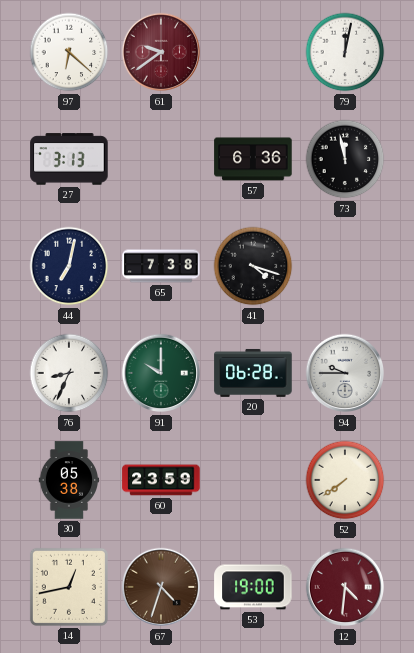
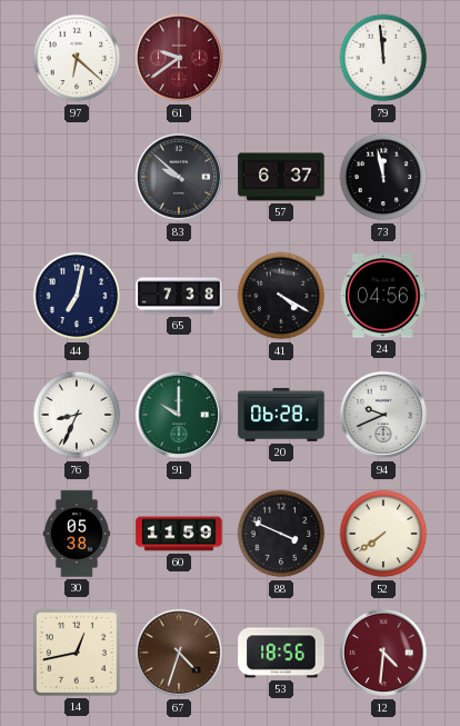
79: 12:02 -> 11:59 (383, 58)
27: 3:13 -> none (69, 159)
83: none -> 9:52 (179, 177)
57: 6:36 -> 6:37 (281, 177)
41: 4:18 -> 4:20 (281, 296)
24: none -> 04:56 (383, 296)
94: 9:45 -> 9:41 (383, 415)
60: 23:59 -> 11:59 (179, 534)
88: none -> 3:49 (281, 534)
53: 19:00 -> 18:56 (281, 653)
